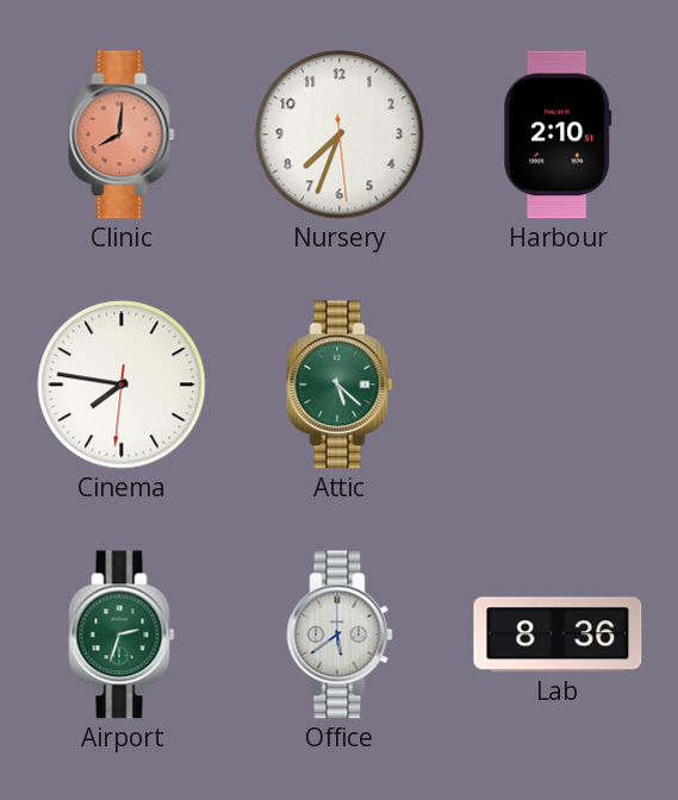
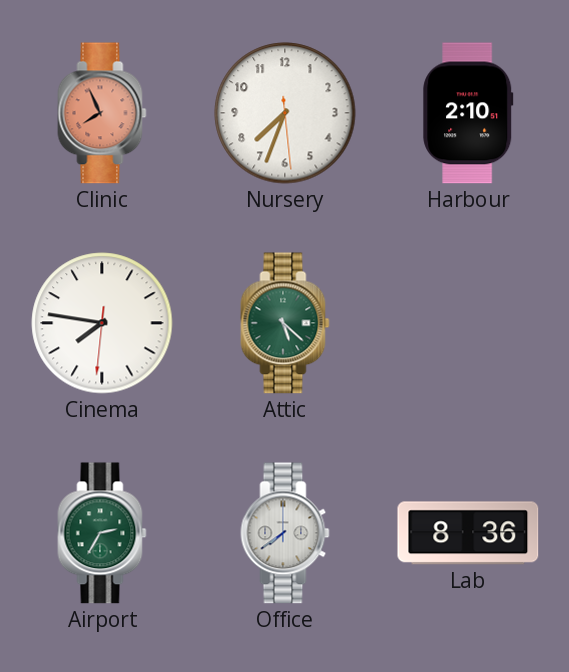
Clinic: 8:01 -> 7:56 (102, 113)
Airport: 2:33 -> 2:35 (102, 533)
Office: 5:39 -> 7:39 (285, 533)
